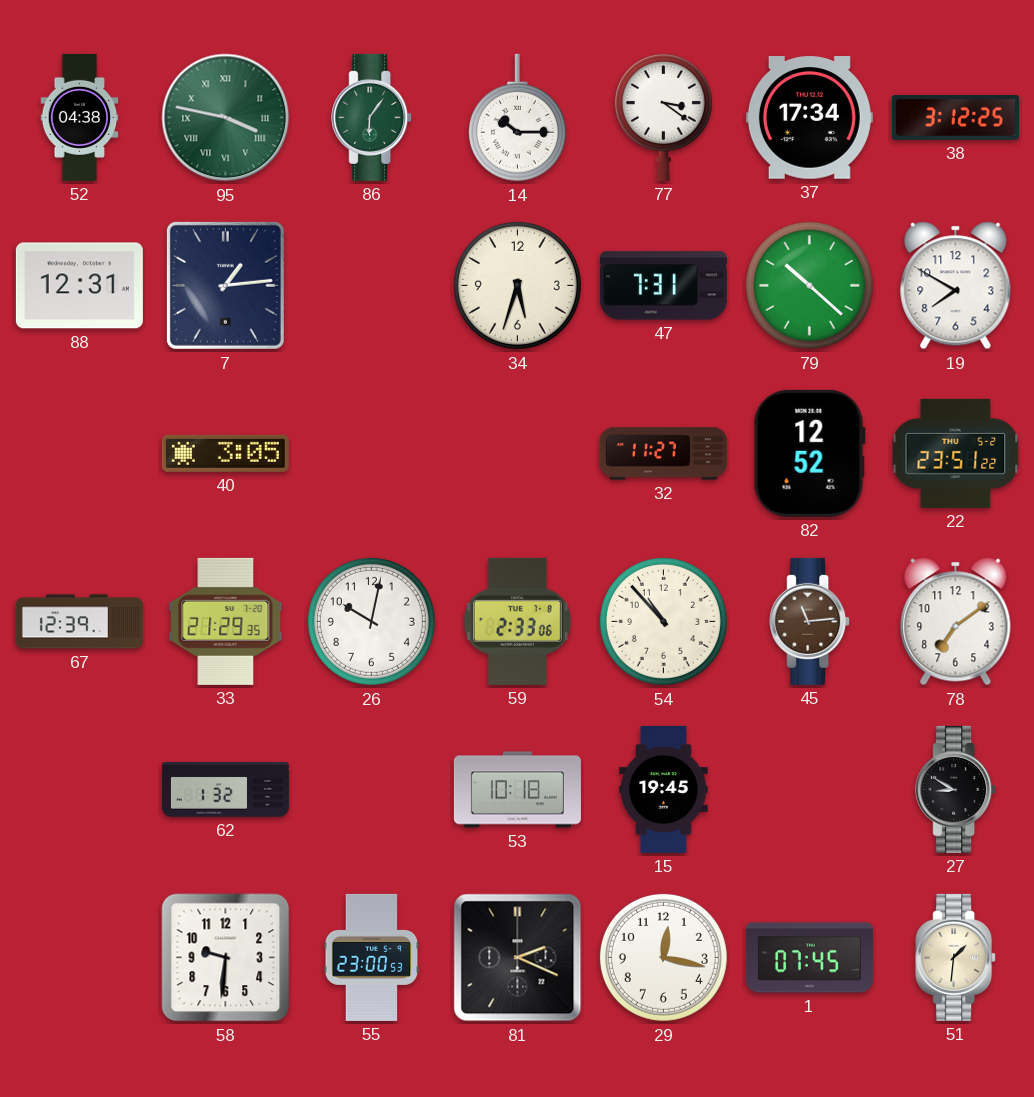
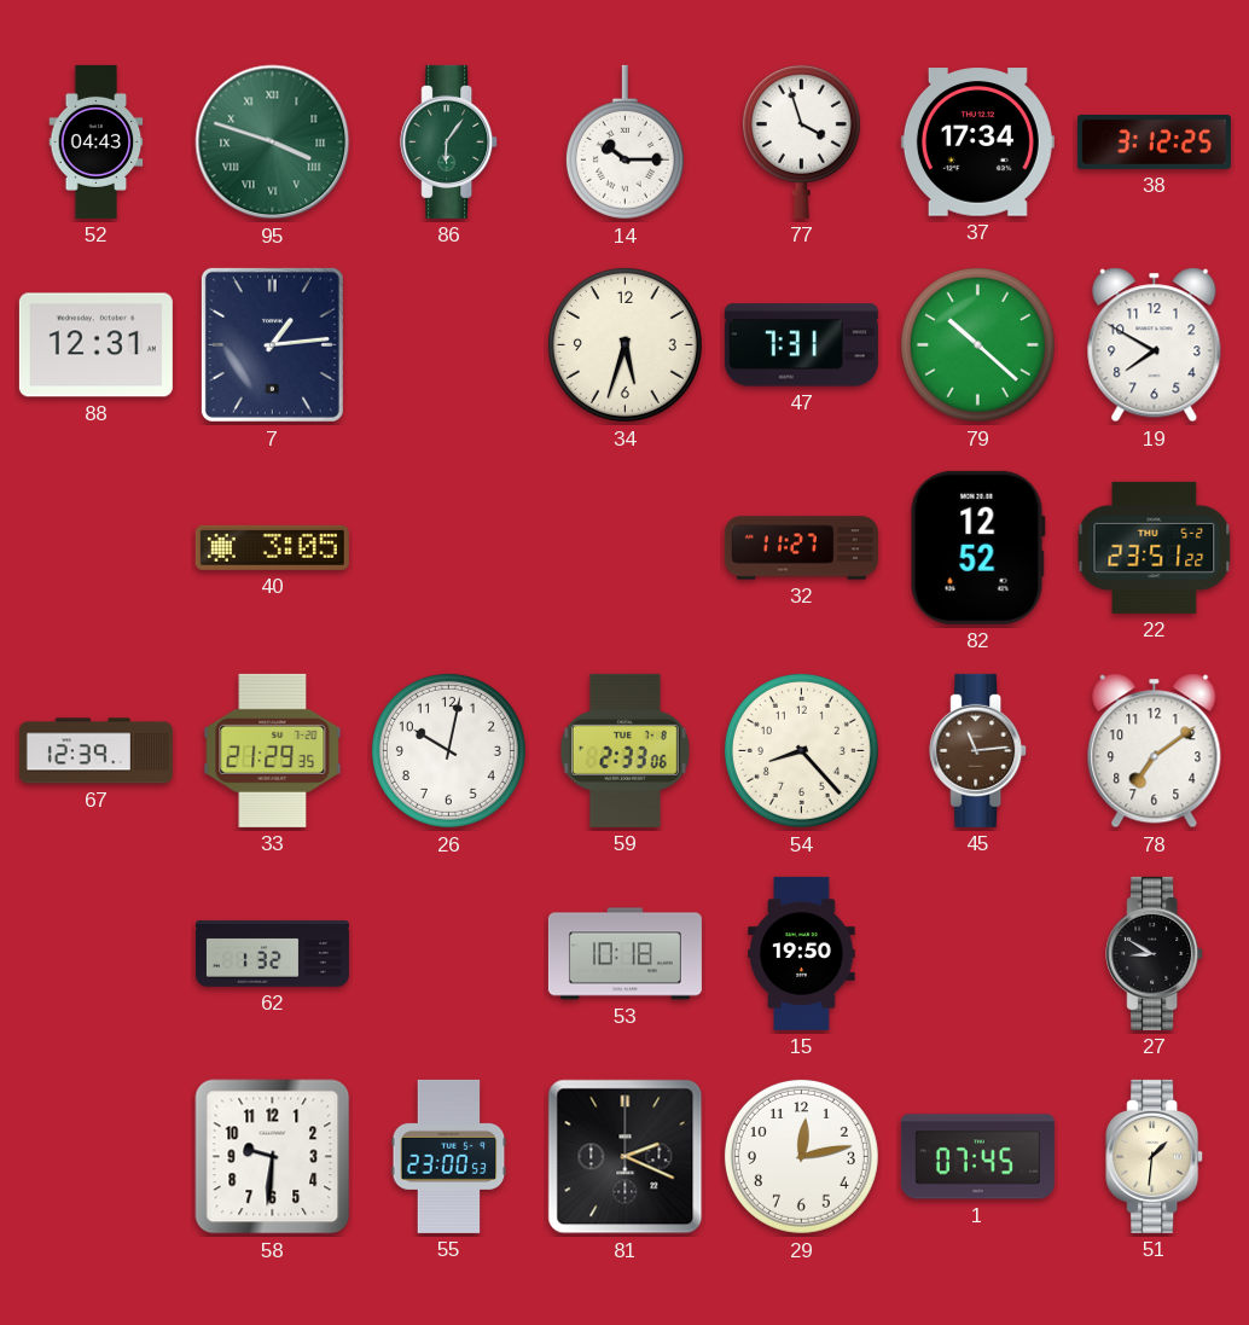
52: 04:38 -> 04:43 (97, 141)
95: 3:47 -> 3:48 (273, 143)
77: 3:21 -> 3:57 (801, 141)
54: 10:53 -> 8:23 (801, 750)
15: 19:45 -> 19:50 (802, 953)
29: 12:17 -> 12:13 (801, 1156)
